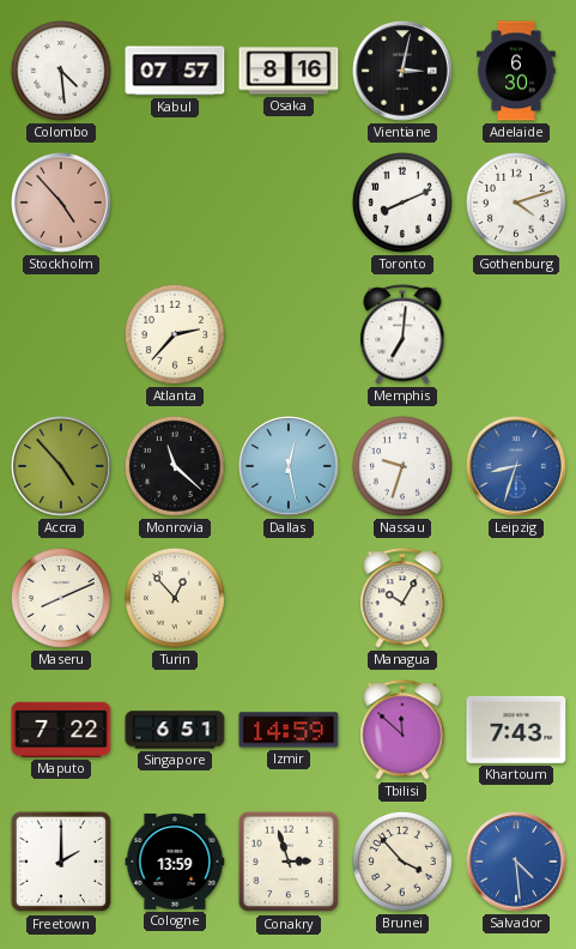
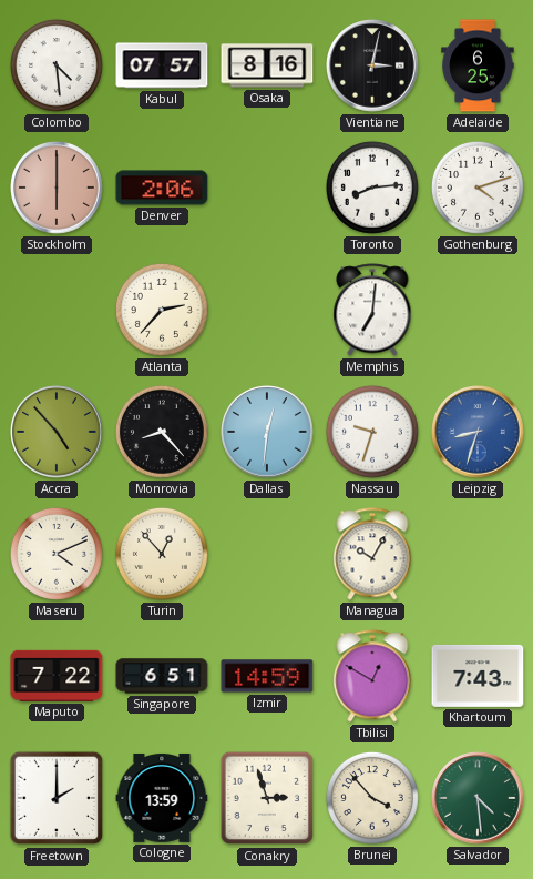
Adelaide: 6:30 -> 6:25 (478, 65)
Stockholm: 4:53 -> 6:00 (58, 189)
Denver: none -> 2:06 (162, 188)
Toronto: 8:11 -> 8:14 (372, 188)
Monrovia: 11:22 -> 8:23 (162, 432)
Dallas: 12:28 -> 12:31 (268, 433)
Maseru: 8:11 -> 4:11 (57, 554)
Tbilisi: 11:52 -> 12:50 (372, 676)
Salvador dial: blue -> green (479, 799)
